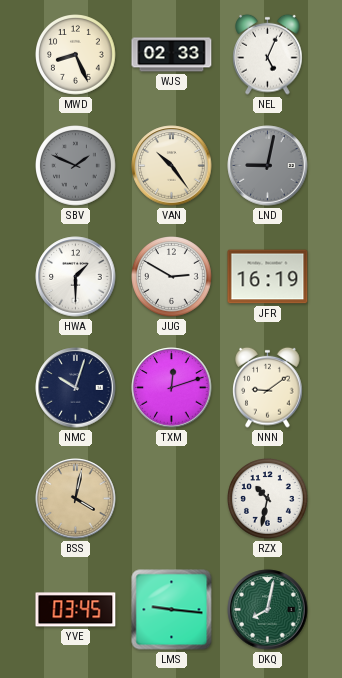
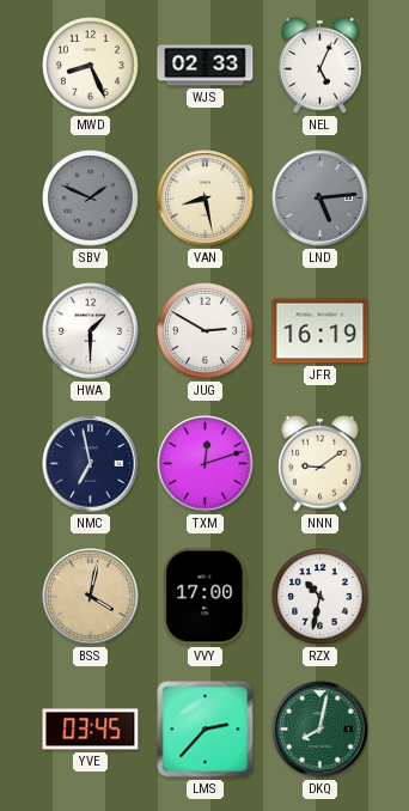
VAN: 10:24 -> 8:28 (206, 199)
LND: 9:02 -> 5:14 (321, 199)
NMC: 10:03 -> 6:58 (91, 464)
VVY: none -> 17:00 (206, 597)
LMS: 9:16 -> 2:37 (206, 730)
